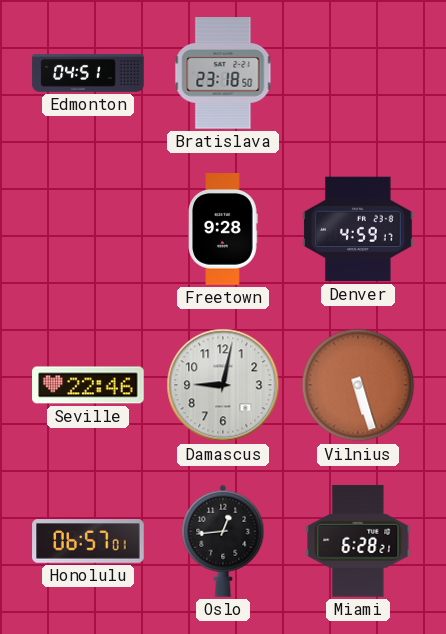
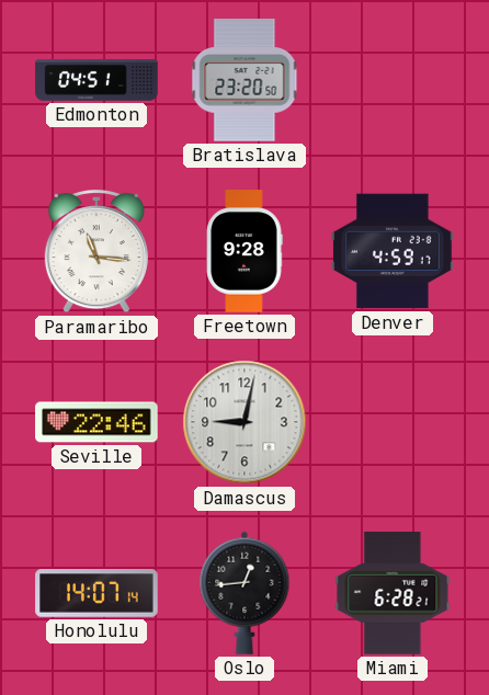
Bratislava: 23:18 -> 23:20 (244, 80)
Paramaribo: none -> 11:16 (96, 252)
Vilnius: 5:27 -> none (358, 385)
Honolulu: 06:57 -> 14:07 (96, 593)
